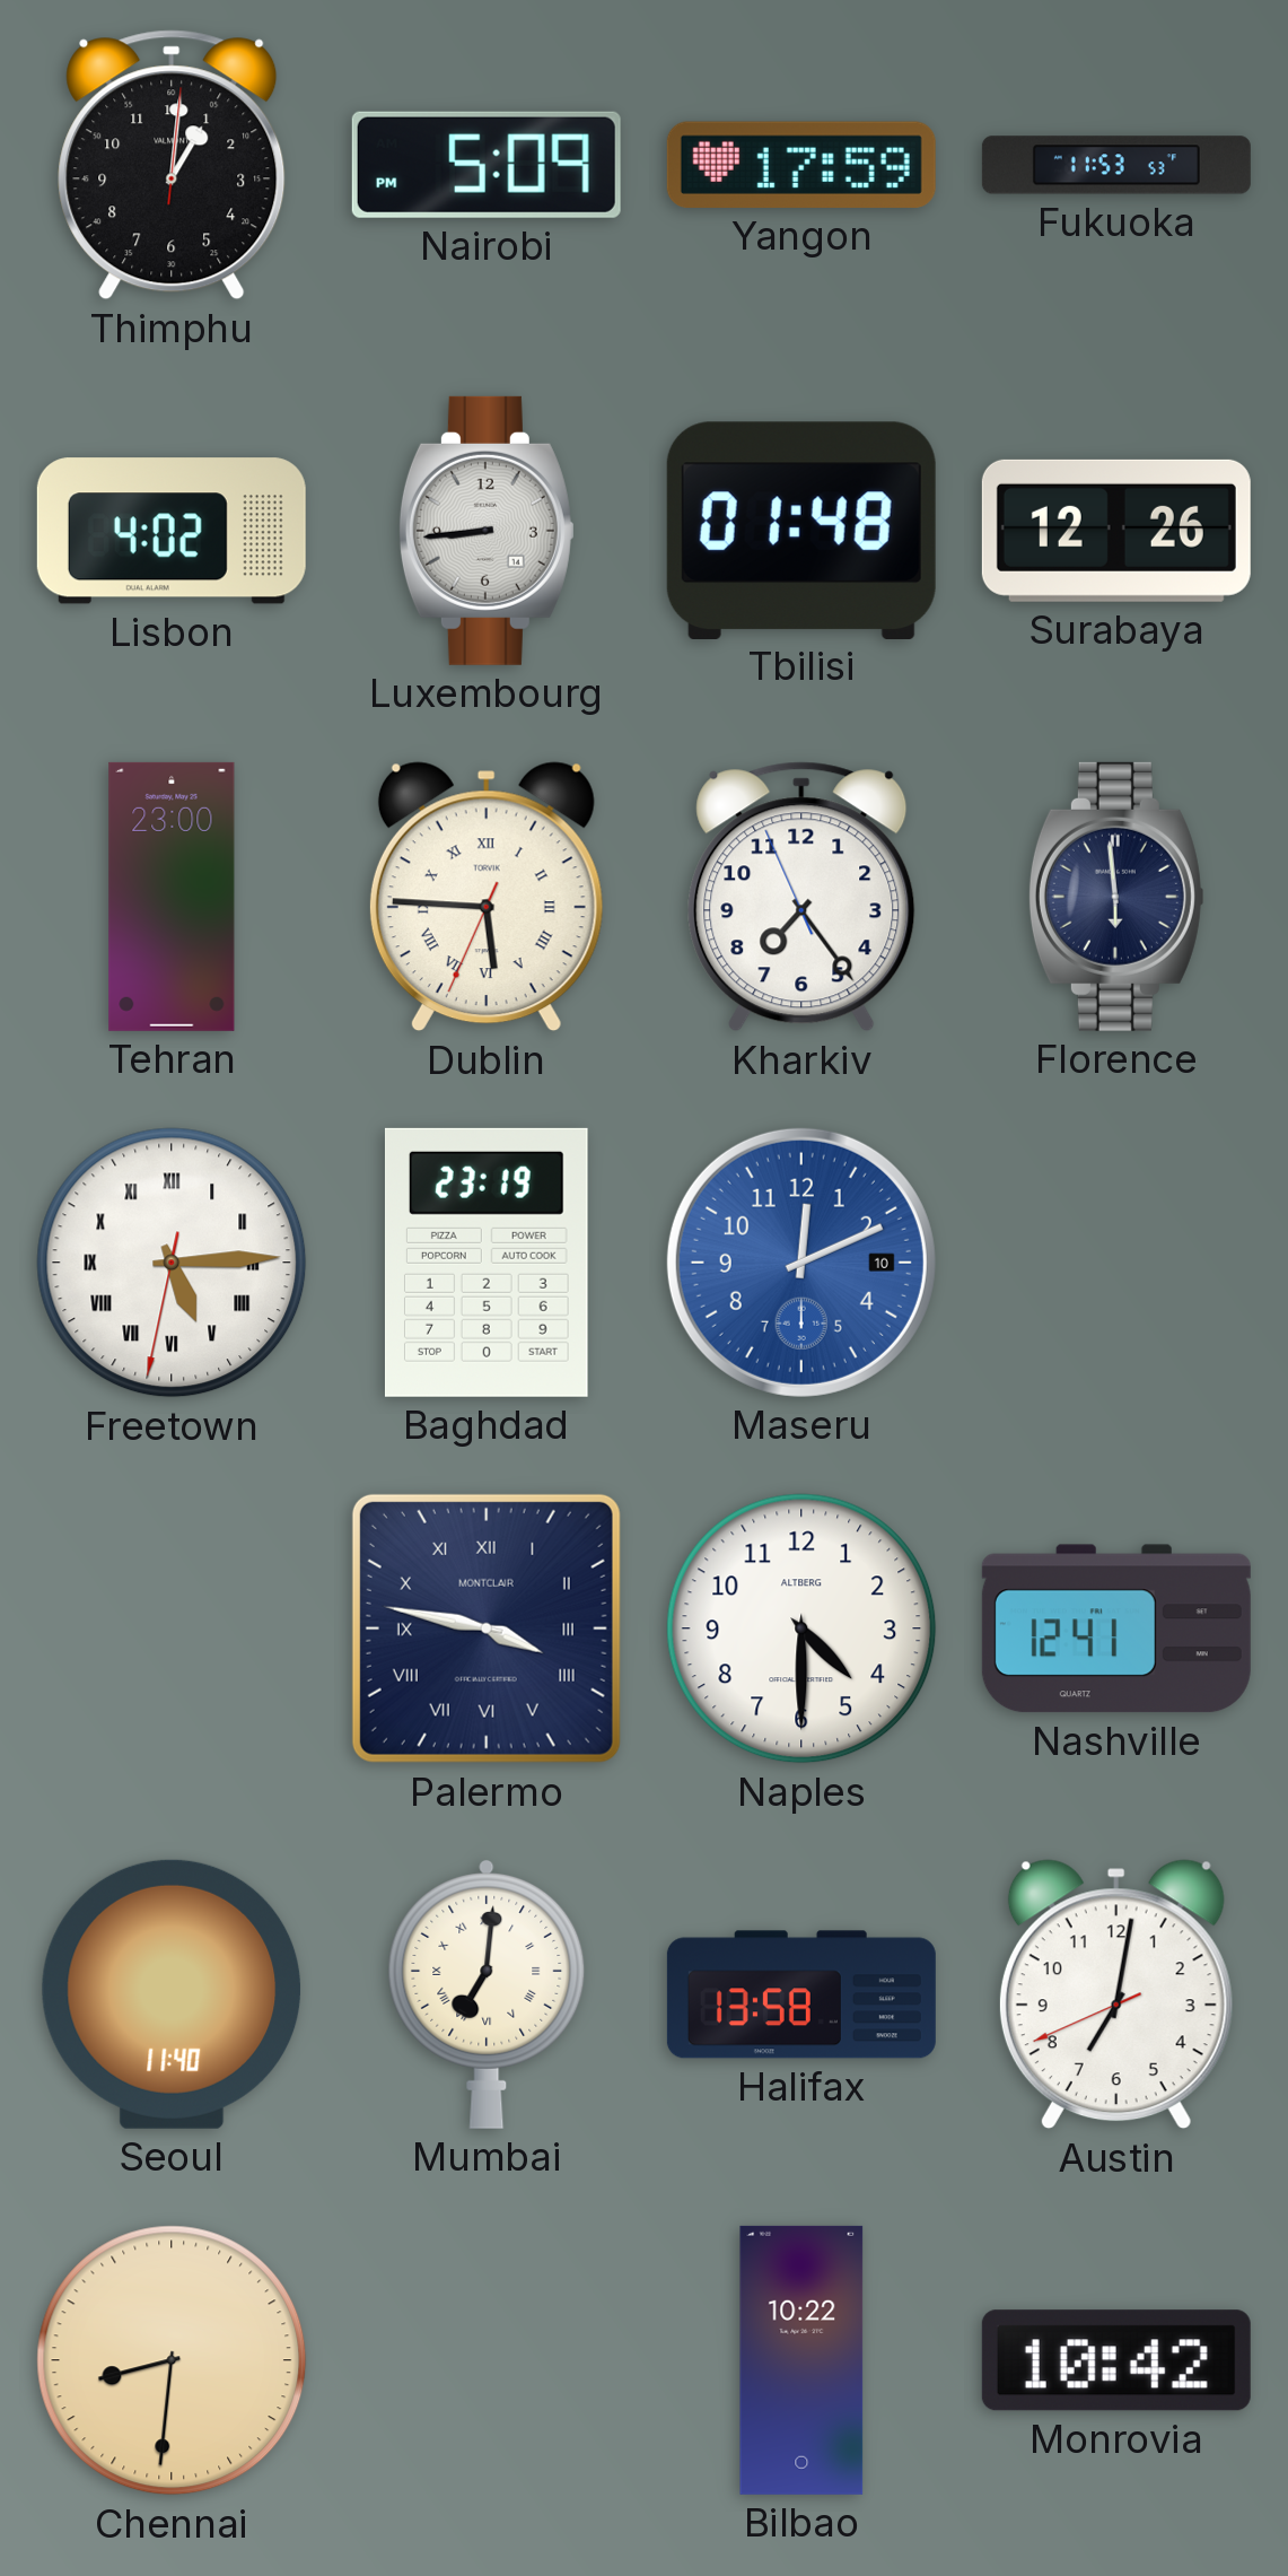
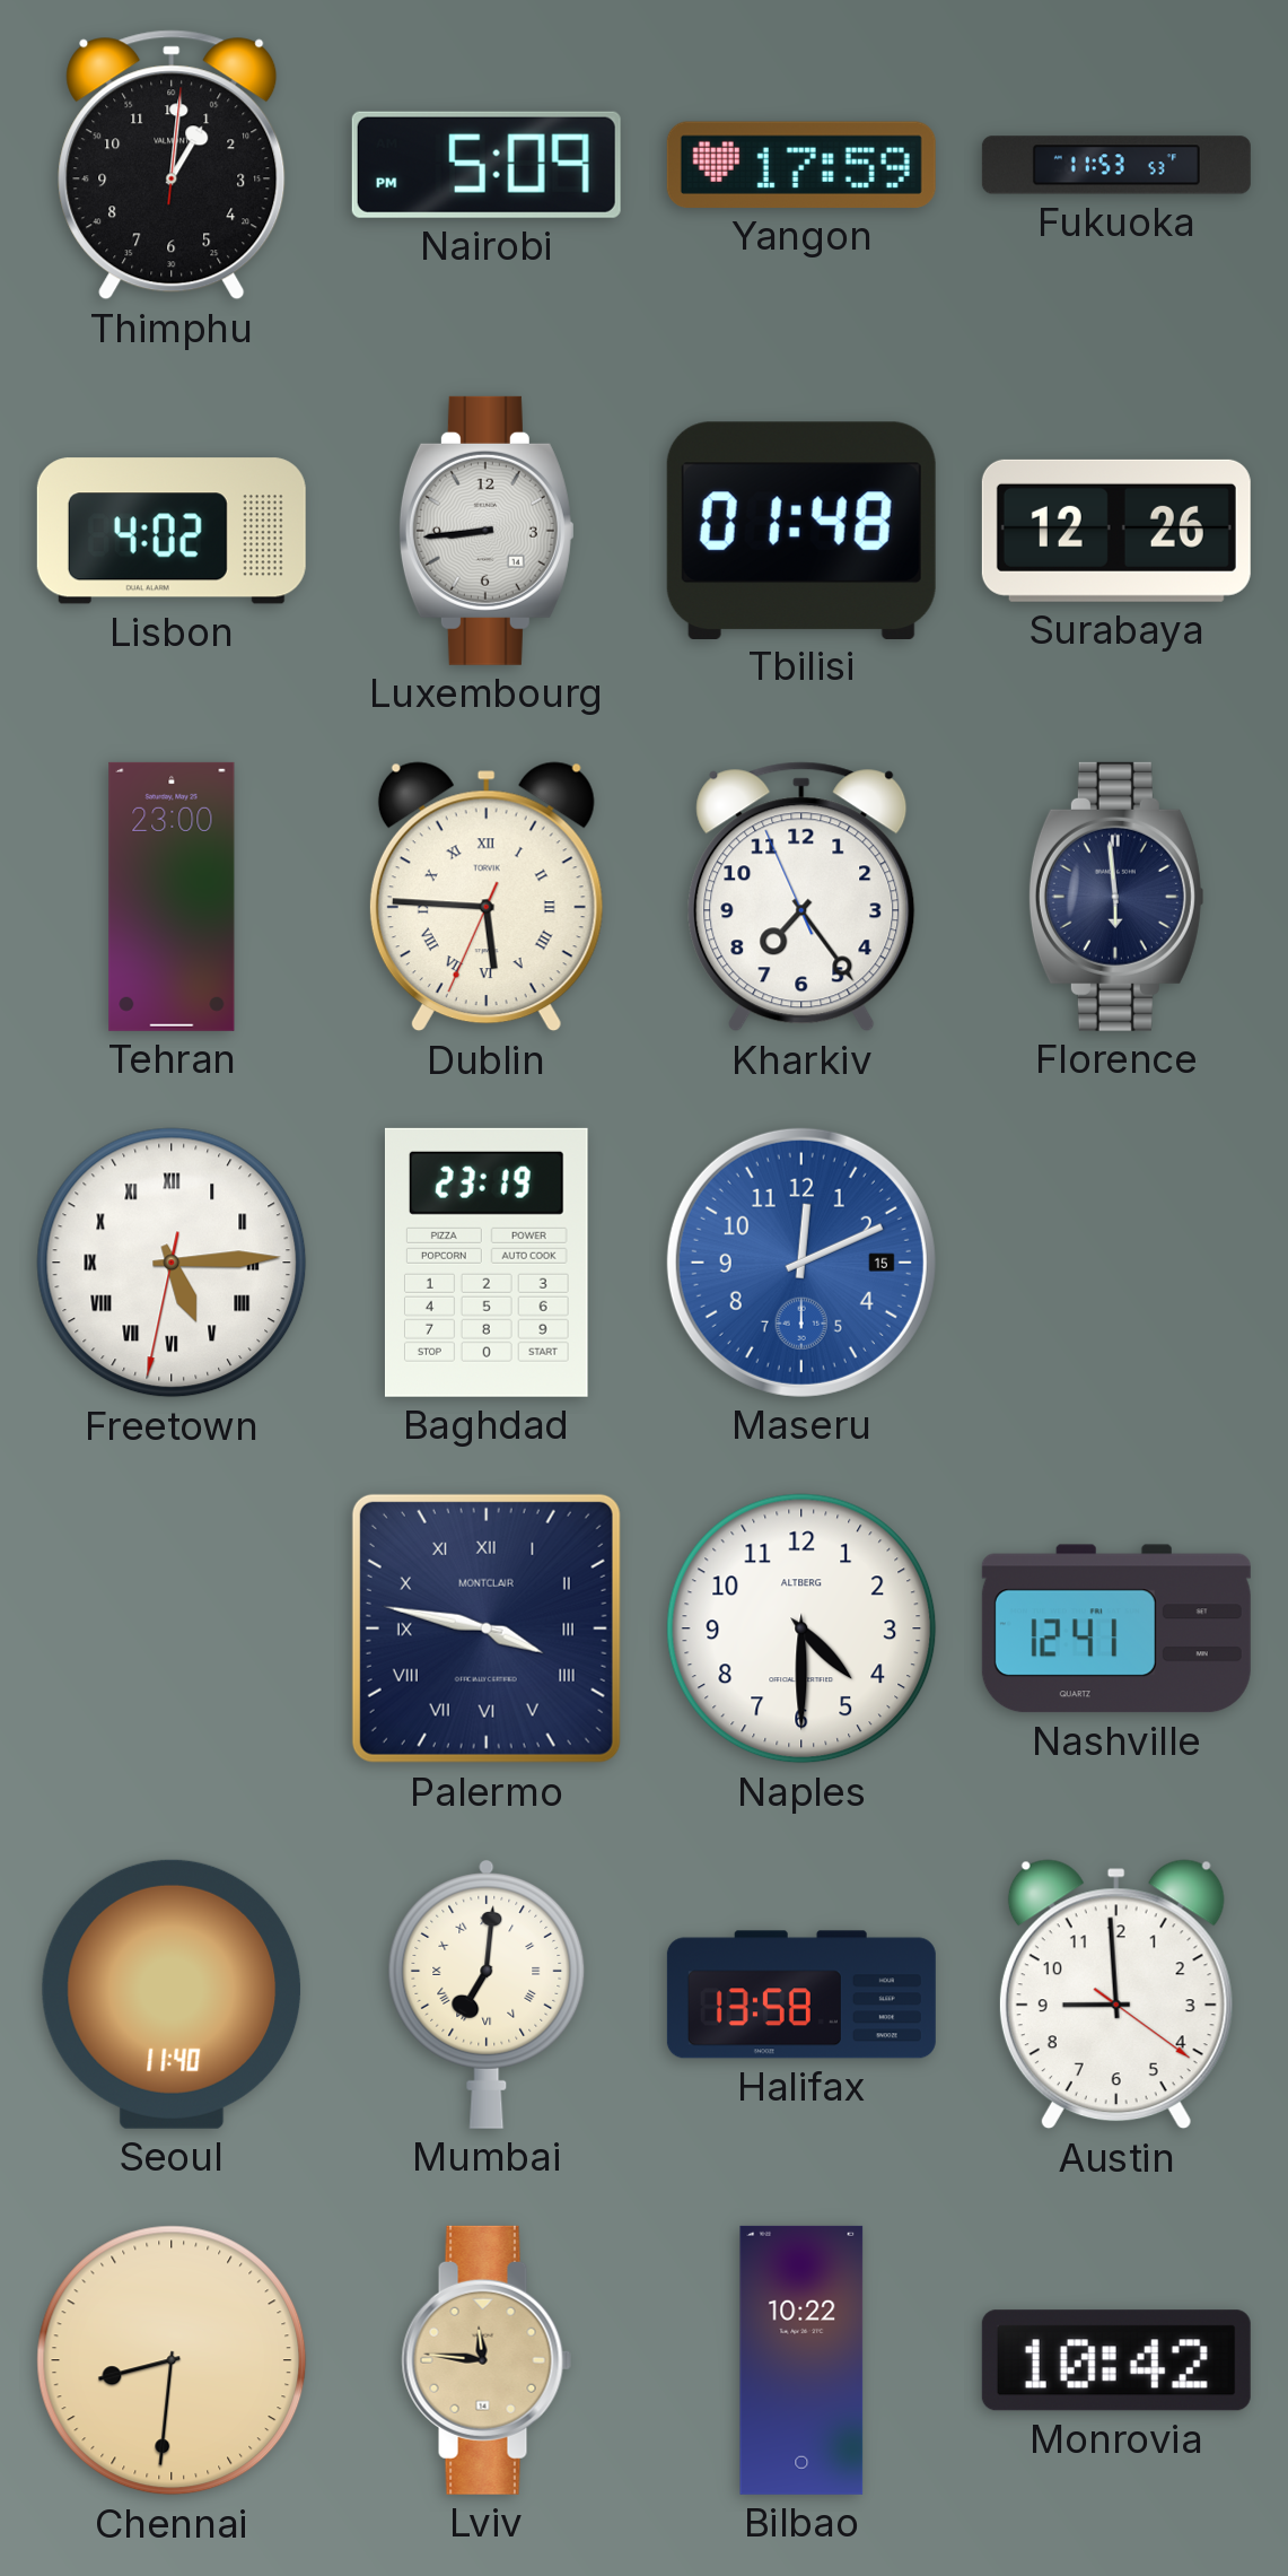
Maseru date: 10 -> 15 (801, 1263)
Austin: 7:01 -> 8:59 (1116, 1994)
Lviv: none -> 11:46 (487, 2360)
